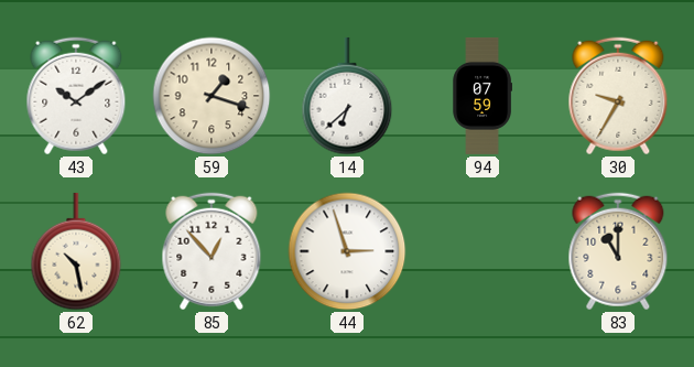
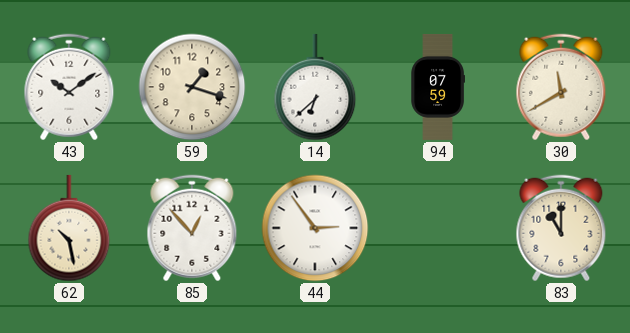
30: 9:35 -> 11:40 (561, 87)
44: 2:57 -> 2:54 (315, 228)
